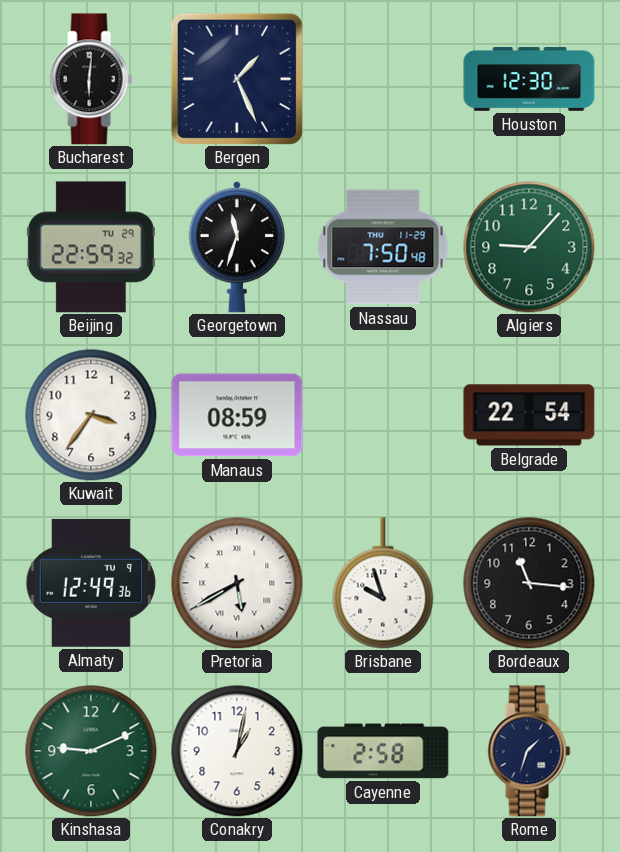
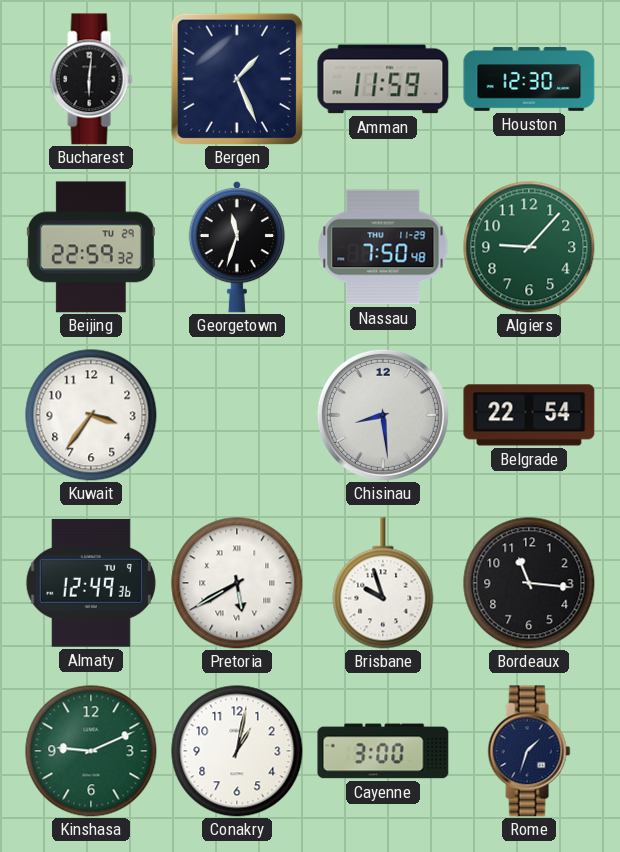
Amman: none -> 11:59 (383, 79)
Manaus: 08:59 -> none (237, 415)
Chisinau: none -> 8:29 (383, 415)
Cayenne: 2:58 -> 3:00 (383, 751)
